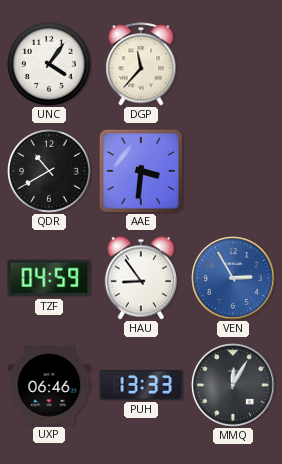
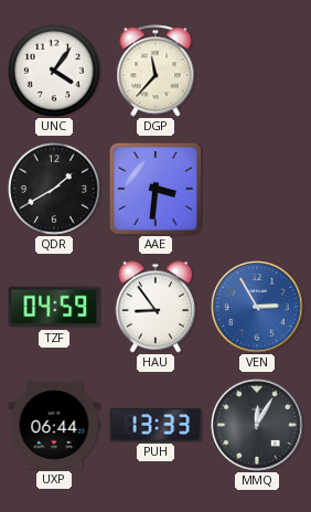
QDR: 10:40 -> 1:40 (55, 190)
UXP: 06:46 -> 06:44 (54, 425)
